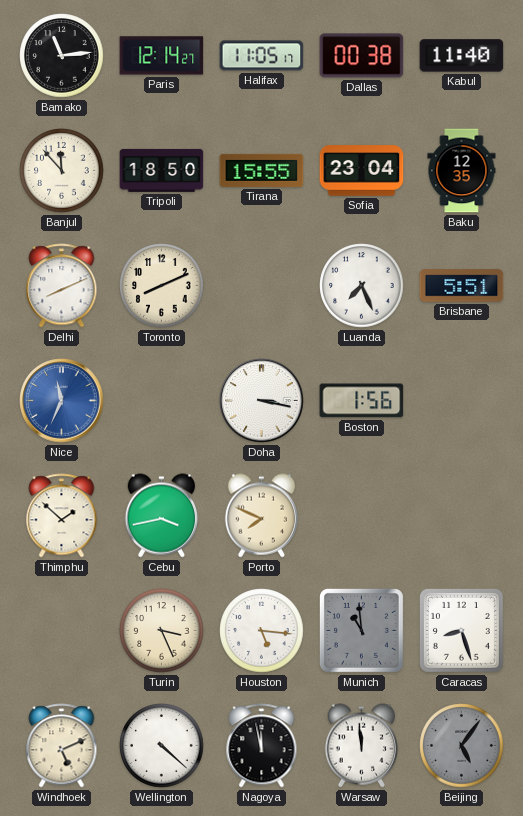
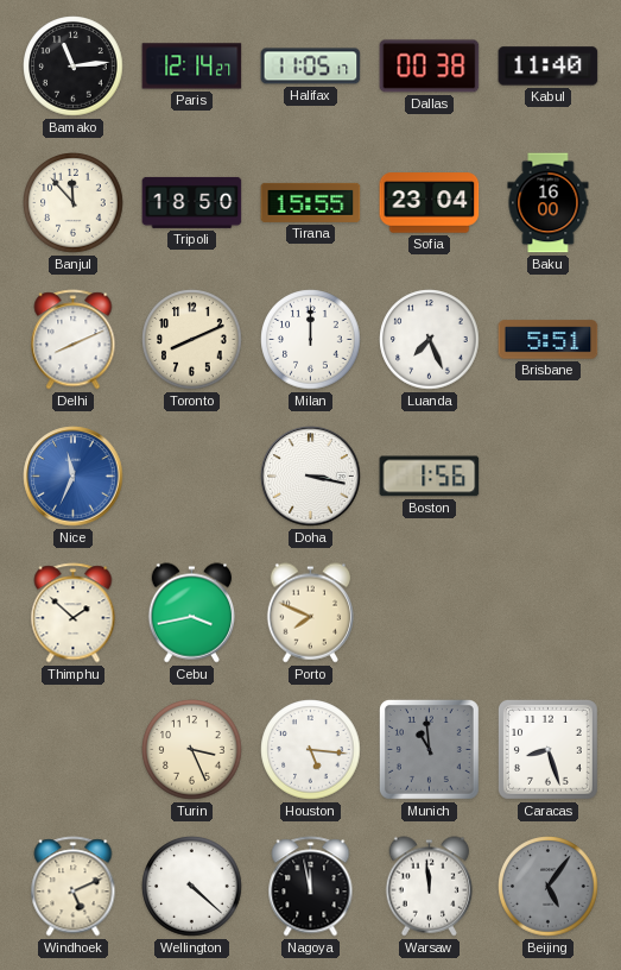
Baku: 12:35 -> 16:00 (549, 203)
Milan: none -> 12:00 (311, 340)
